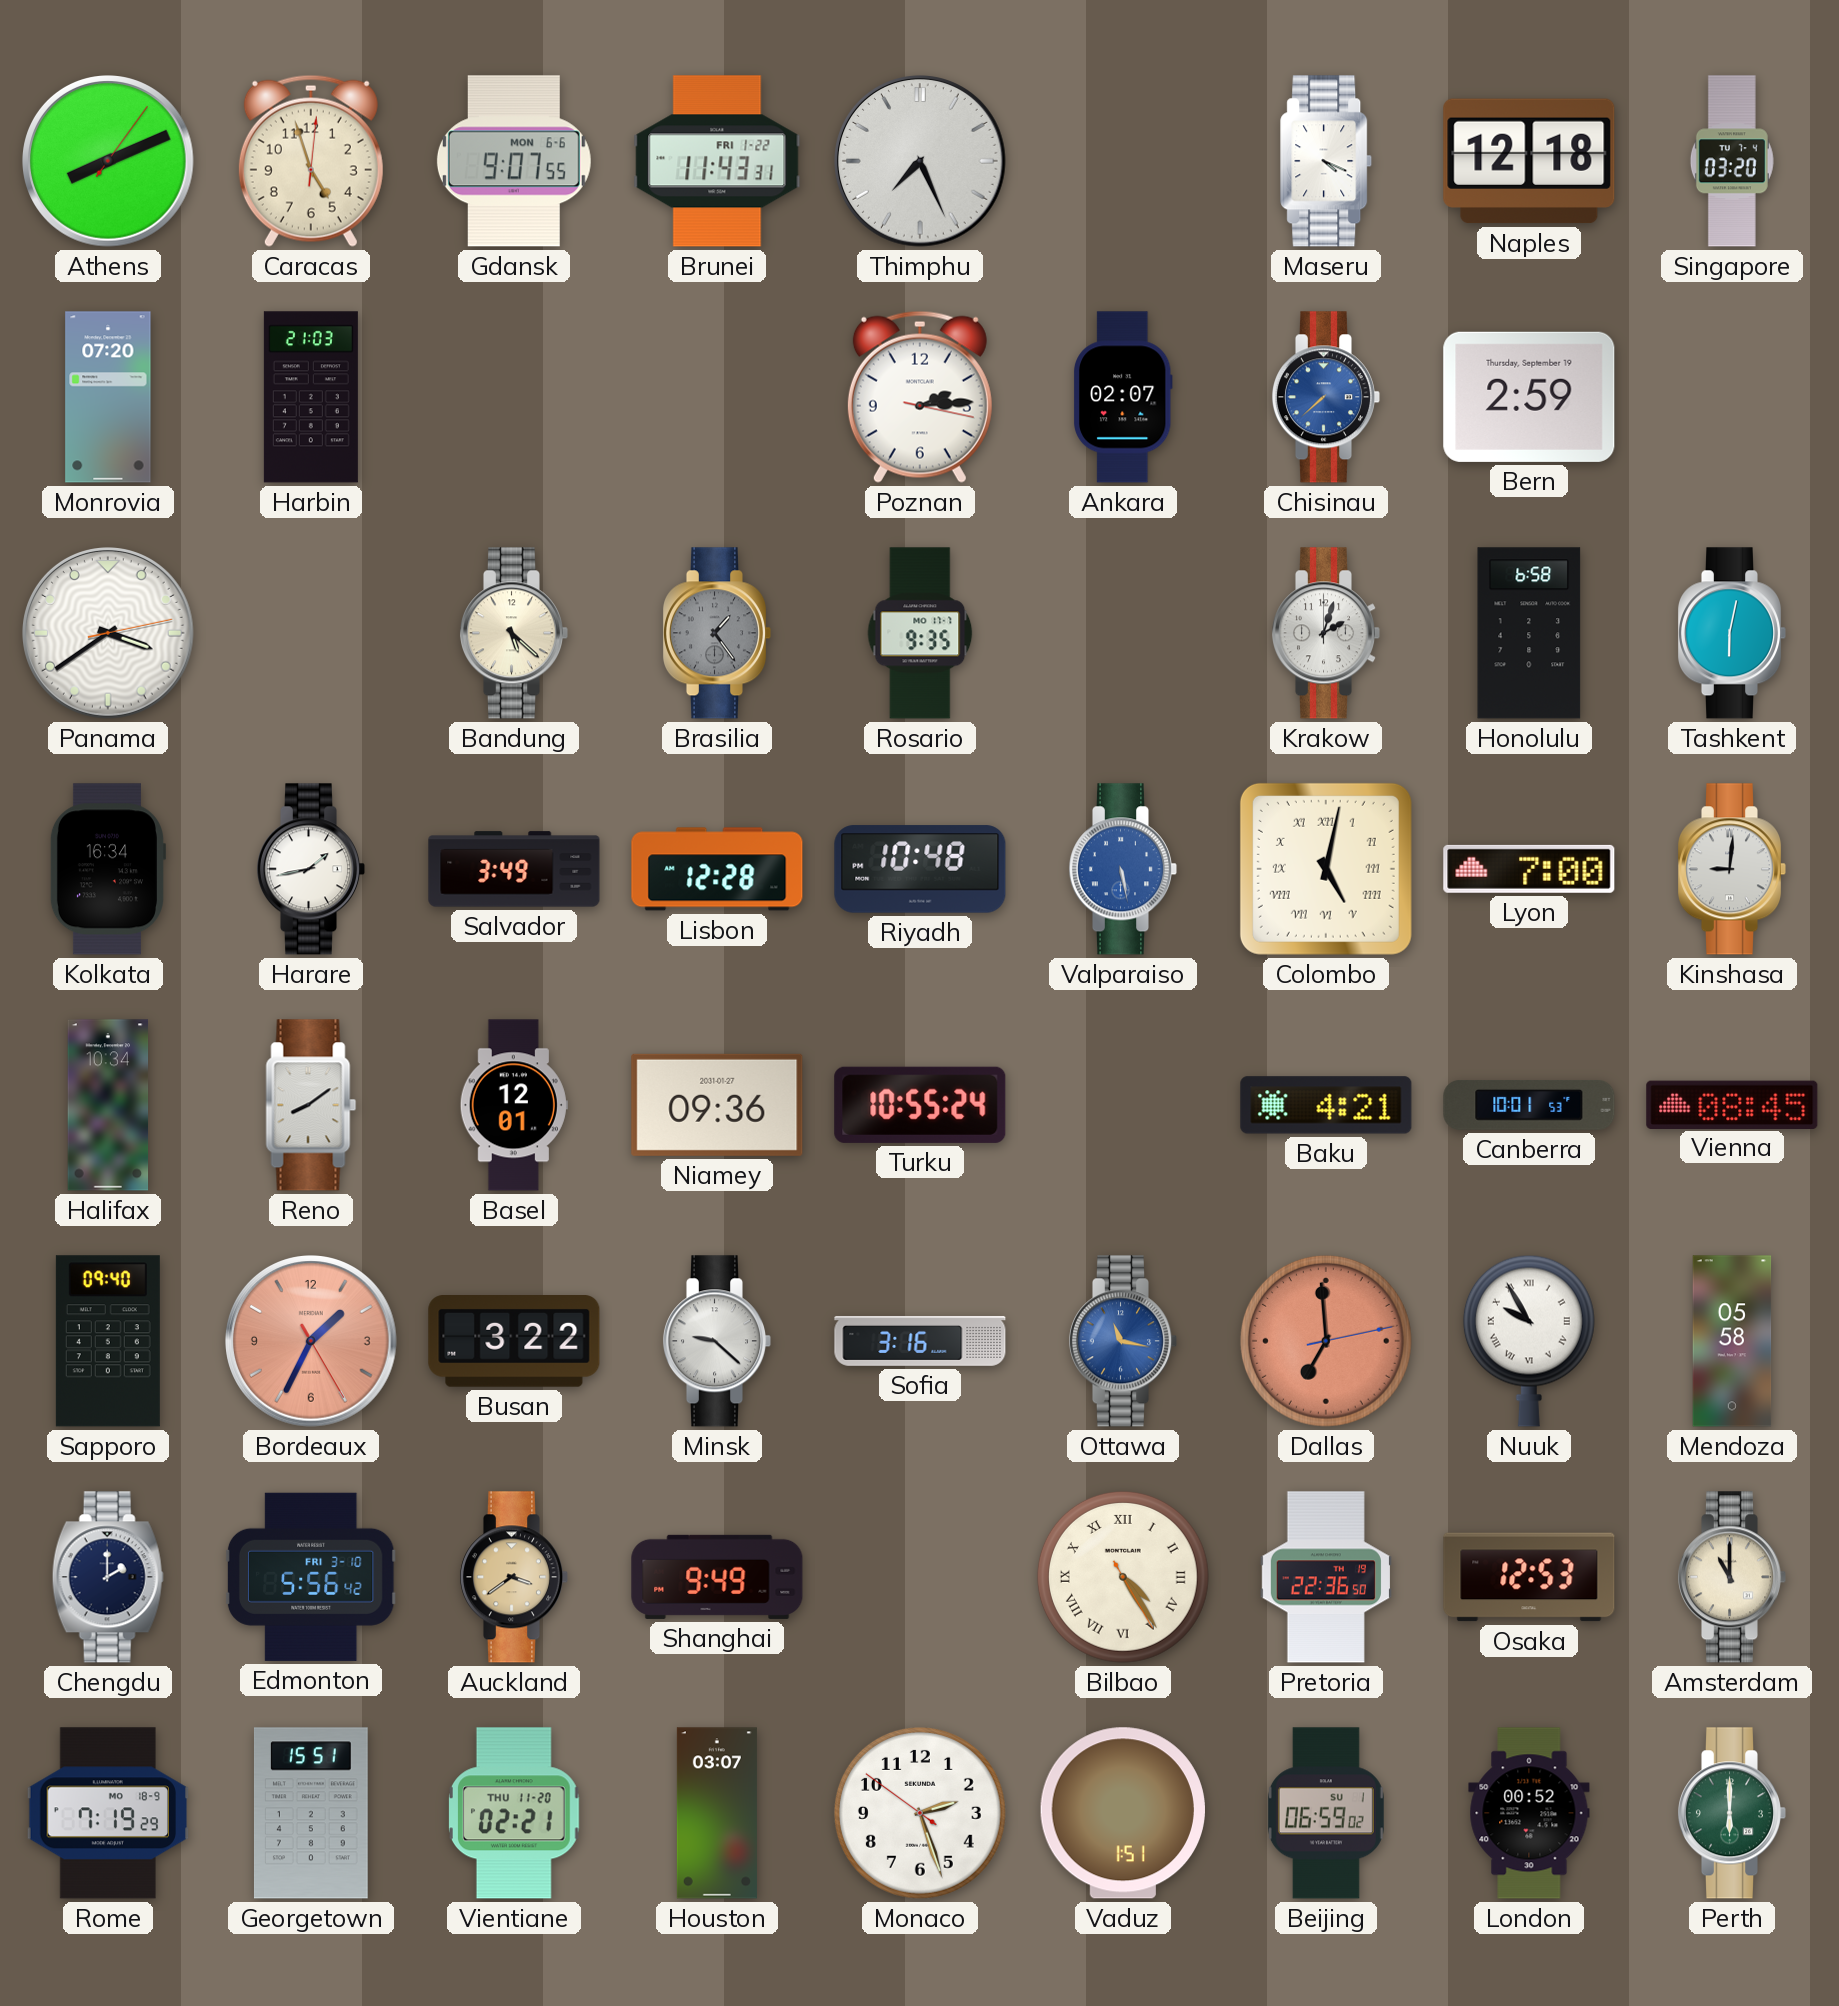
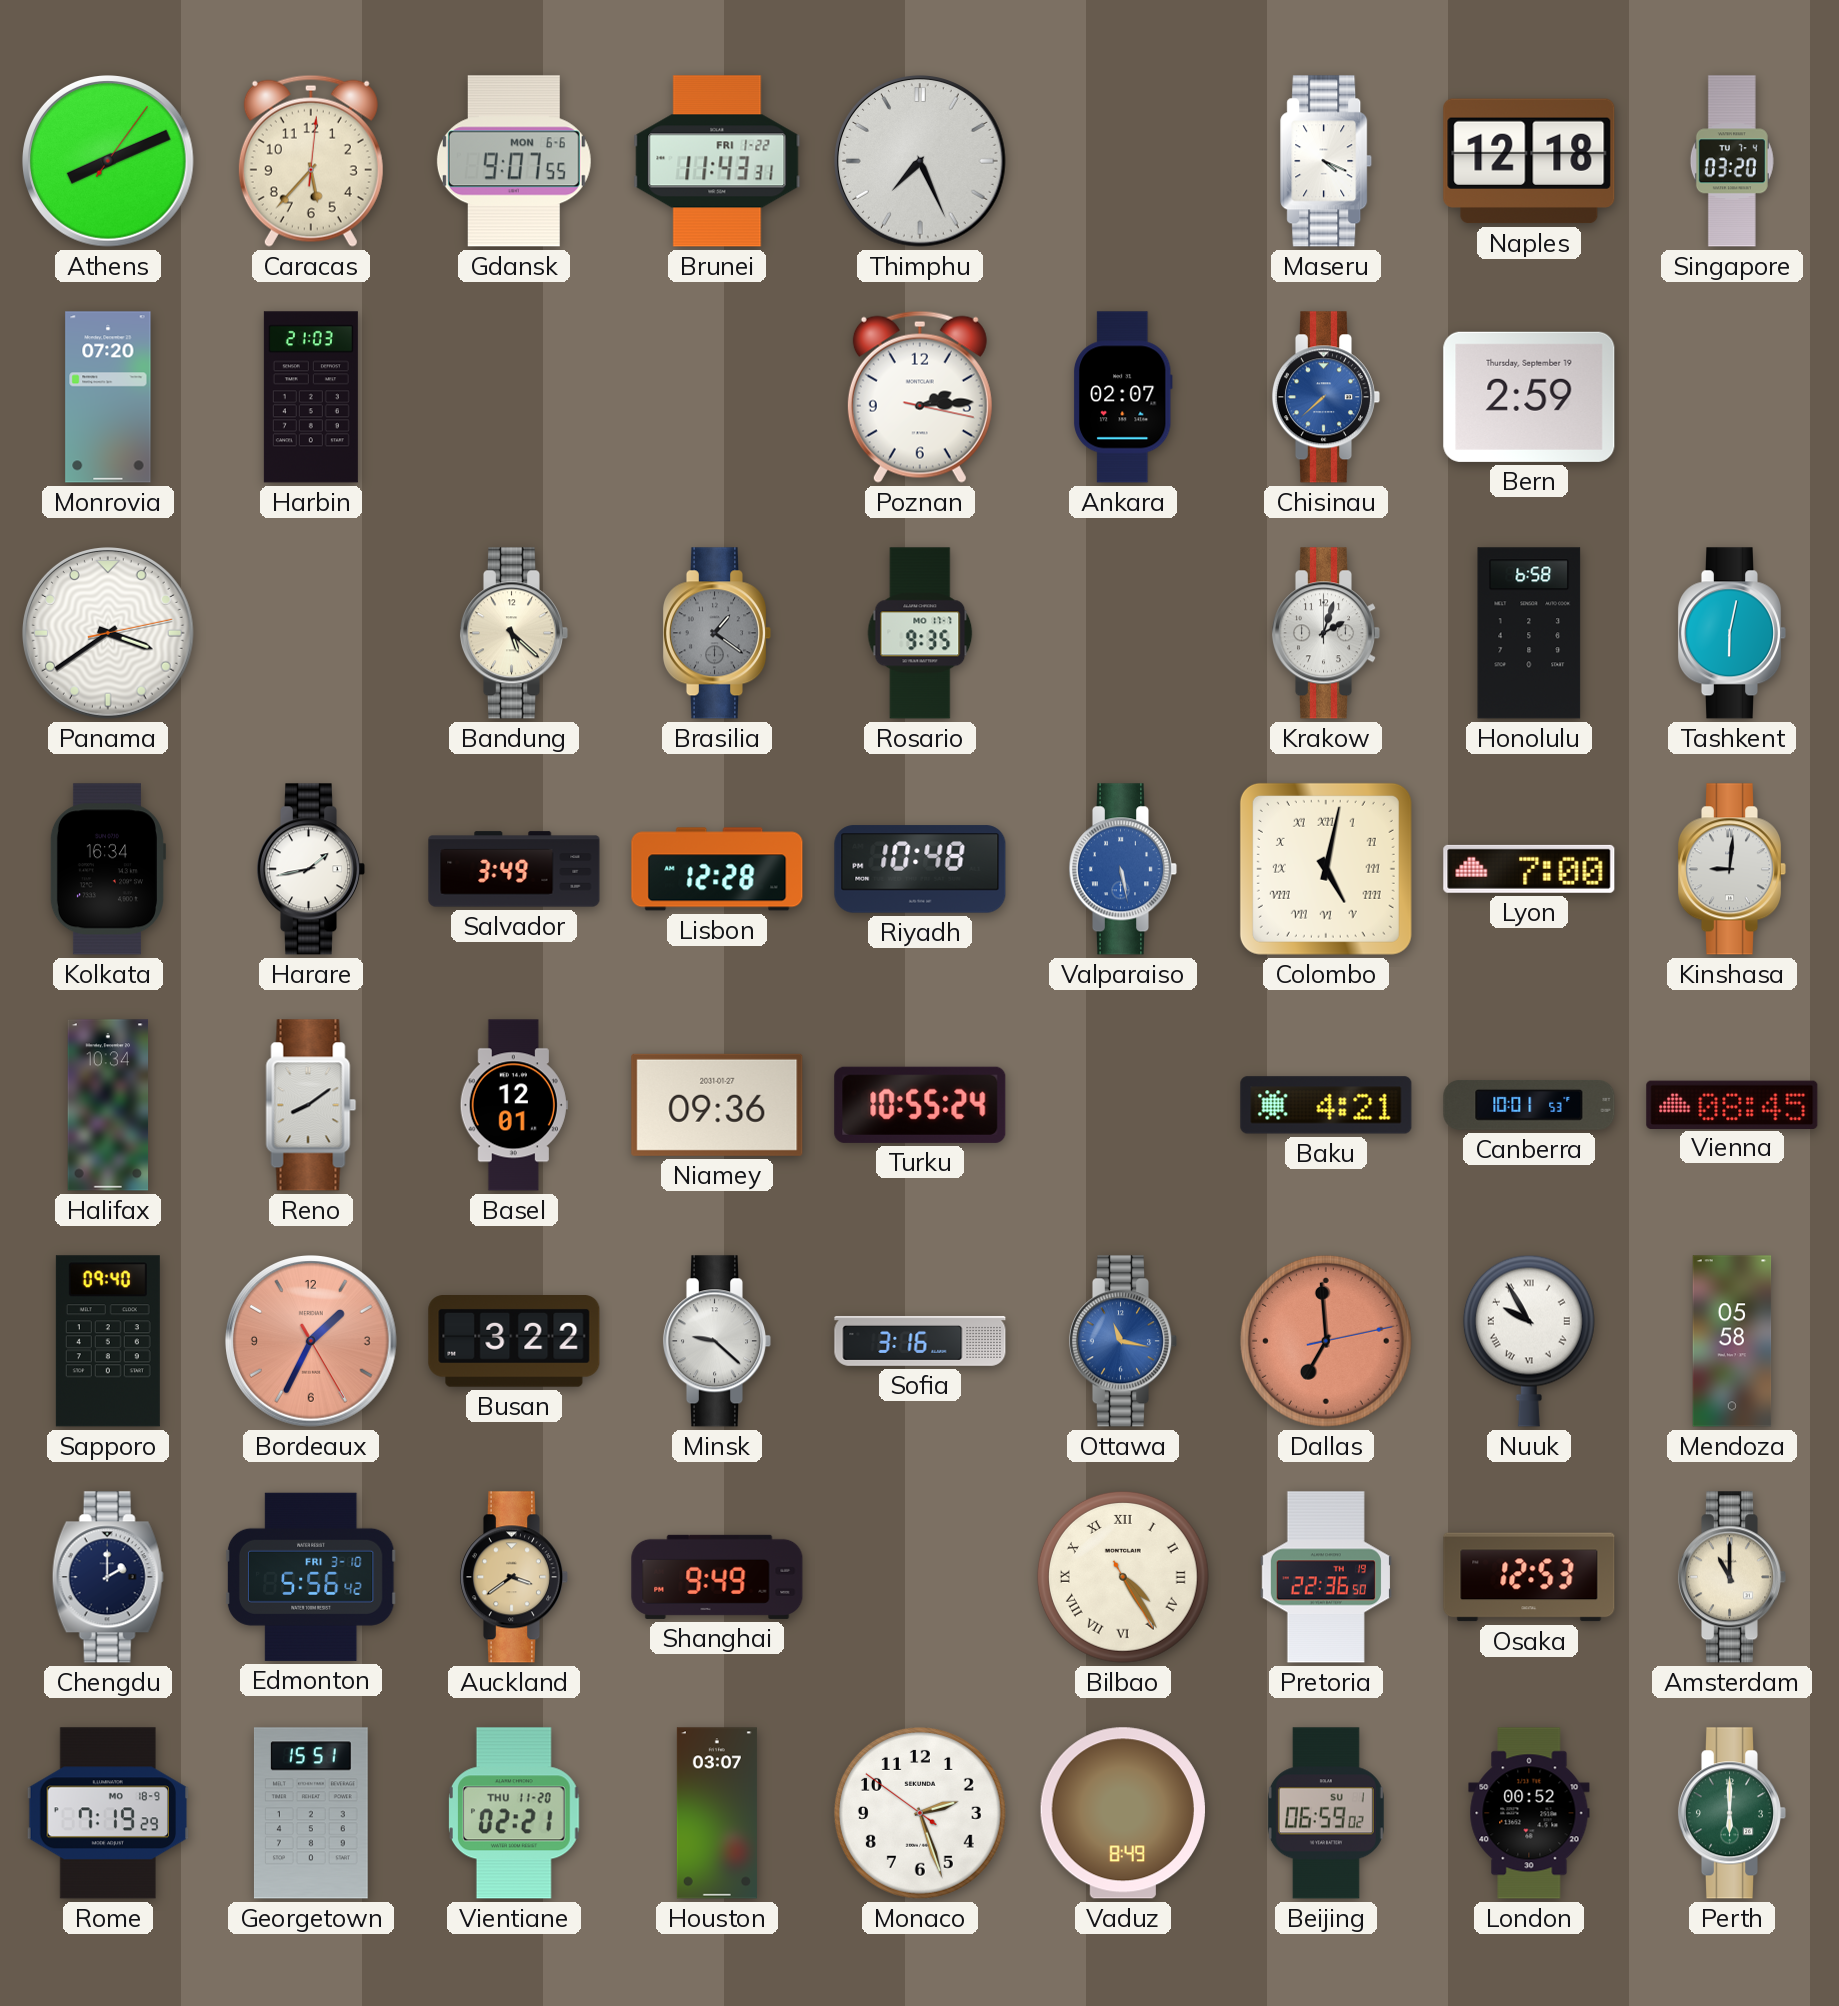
Caracas: 4:57 -> 5:37 (311, 161)
Brasilia: 1:24 -> 1:21 (717, 633)
Vaduz: 1:51 -> 8:49 (1123, 1813)
